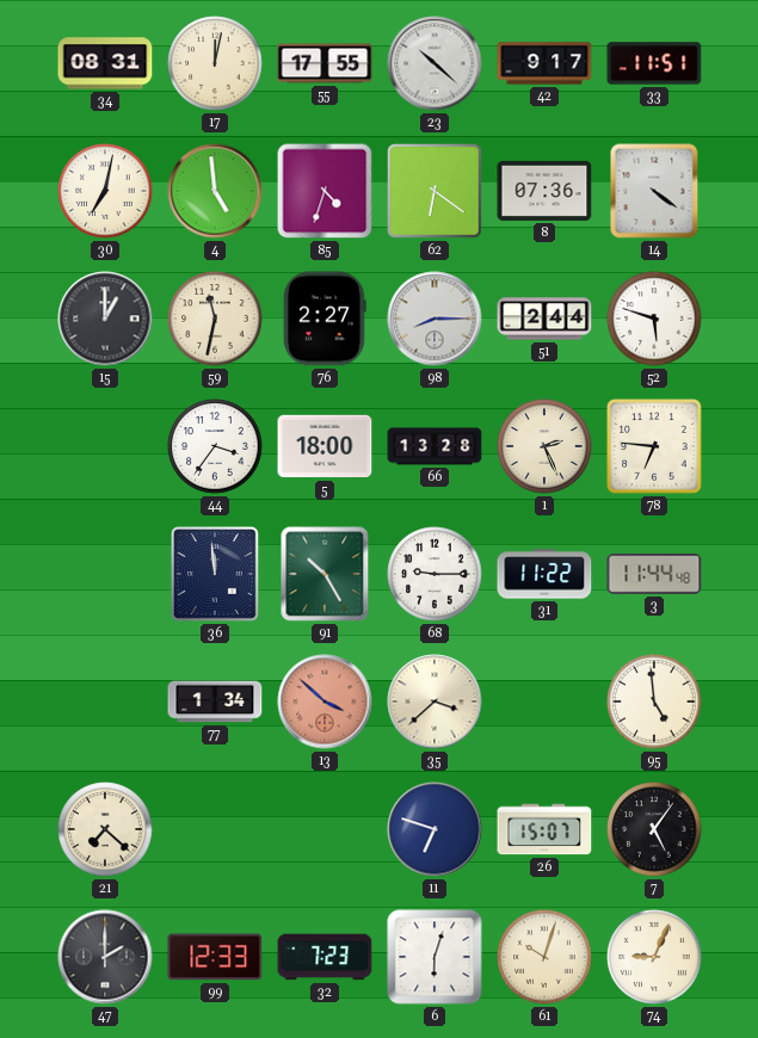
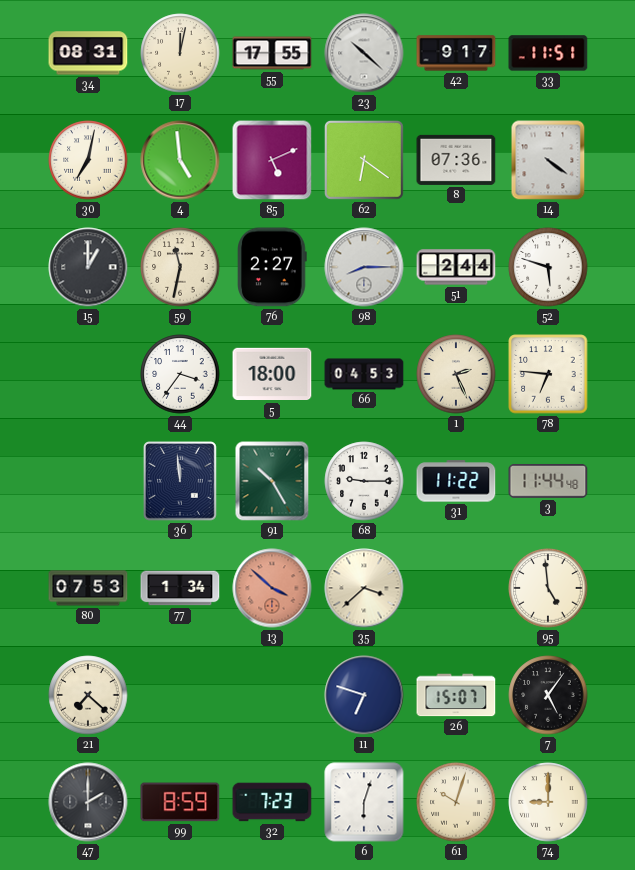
85: 4:33 -> 5:11 (272, 160)
66: 13:28 -> 04:53 (364, 374)
80: none -> 07:53 (88, 588)
99: 12:33 -> 8:59 (180, 802)
74: 9:04 -> 9:00 (548, 802)
